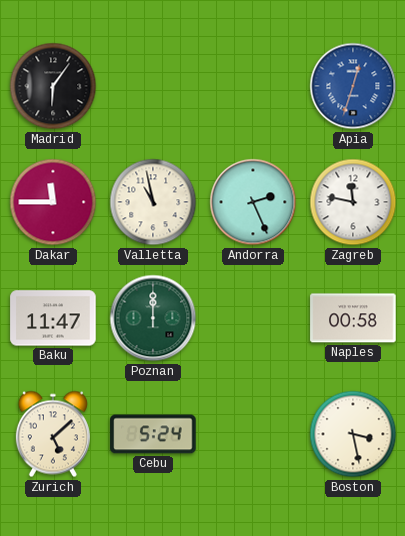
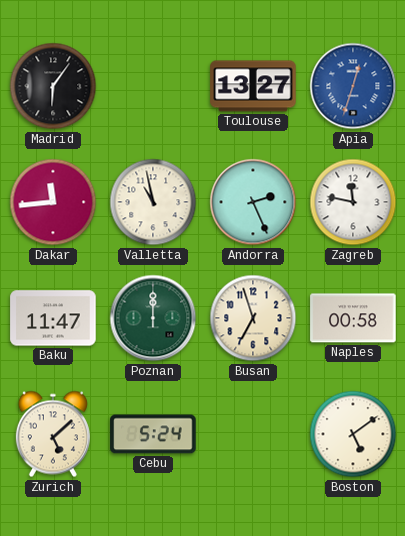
Toulouse: none -> 13:27 (253, 86)
Dakar: 11:45 -> 11:44 (53, 202)
Busan: none -> 6:57 (253, 318)
Boston: 3:28 -> 5:09 (353, 434)
